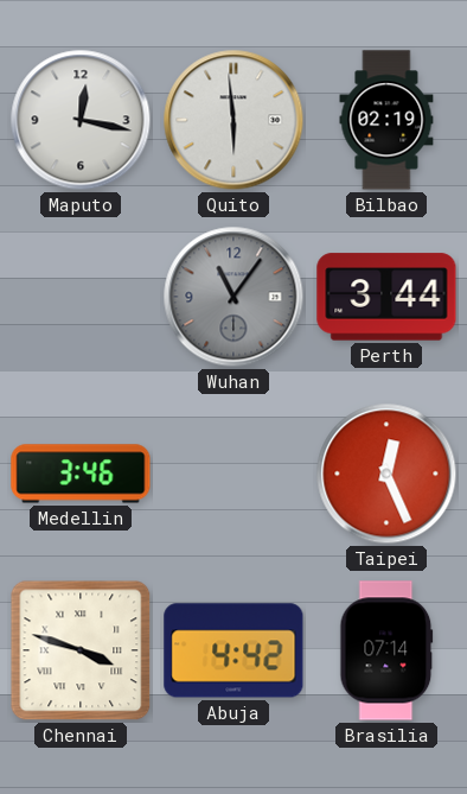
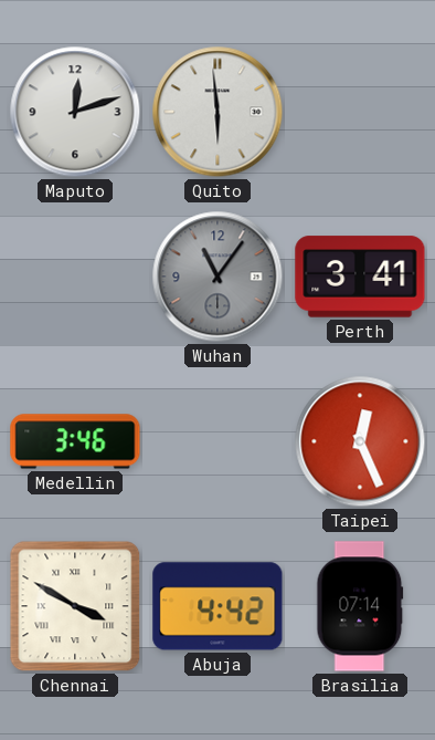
Maputo: 12:17 -> 12:12 (75, 112)
Bilbao: 02:19 -> none (386, 120)
Perth: 3:44 -> 3:41 (360, 277)
Chennai: 3:48 -> 3:50 (75, 606)
